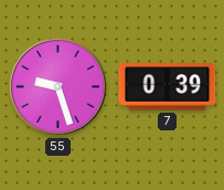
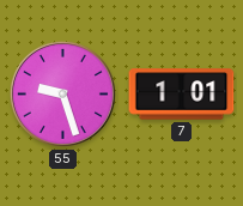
7: 0:39 -> 1:01 (182, 95)
